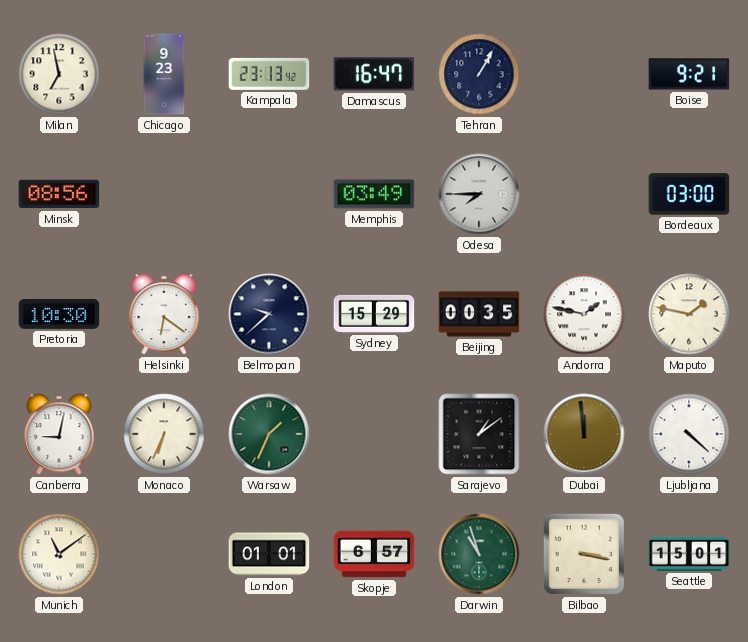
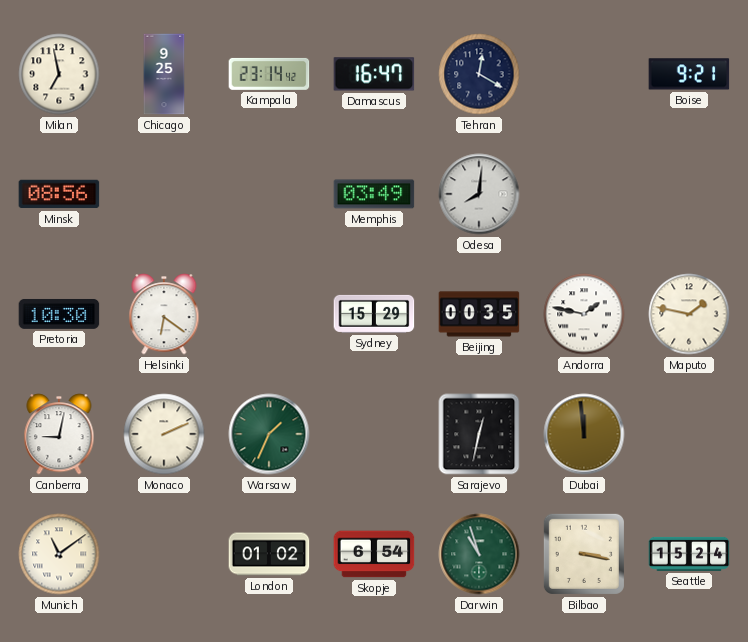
Chicago: 9:23 -> 9:25 (164, 74)
Kampala: 23:13 -> 23:14 (269, 74)
Tehran: 1:05 -> 12:20 (479, 74)
Odesa: 7:45 -> 8:01 (479, 194)
Bordeaux: 03:00 -> none (689, 194)
Belmopan: 9:38 -> none (269, 314)
Monaco: 6:34 -> 2:11 (164, 434)
Sarajevo: 1:09 -> 12:32 (479, 434)
Ljubljana: 4:22 -> none (689, 434)
London: 01:01 -> 01:02 (269, 554)
Skopje: 6:57 -> 6:54 (374, 554)
Seattle: 15:01 -> 15:24 (689, 554)
